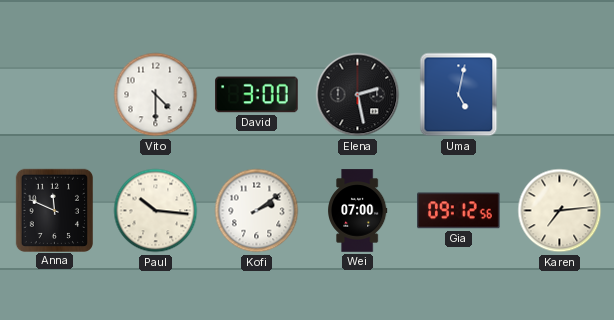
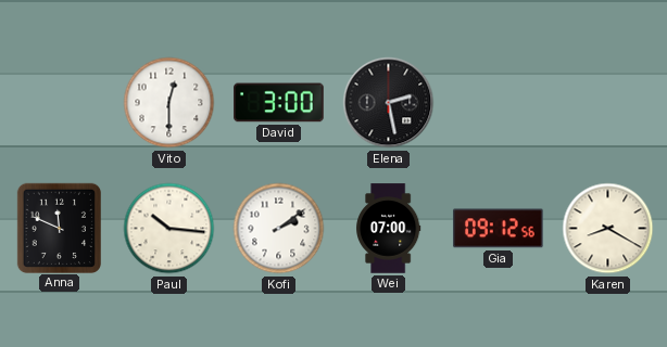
Vito: 4:30 -> 12:30 (169, 103)
Uma: 5:02 -> none (459, 95)
Karen: 7:14 -> 8:20 (608, 229)
